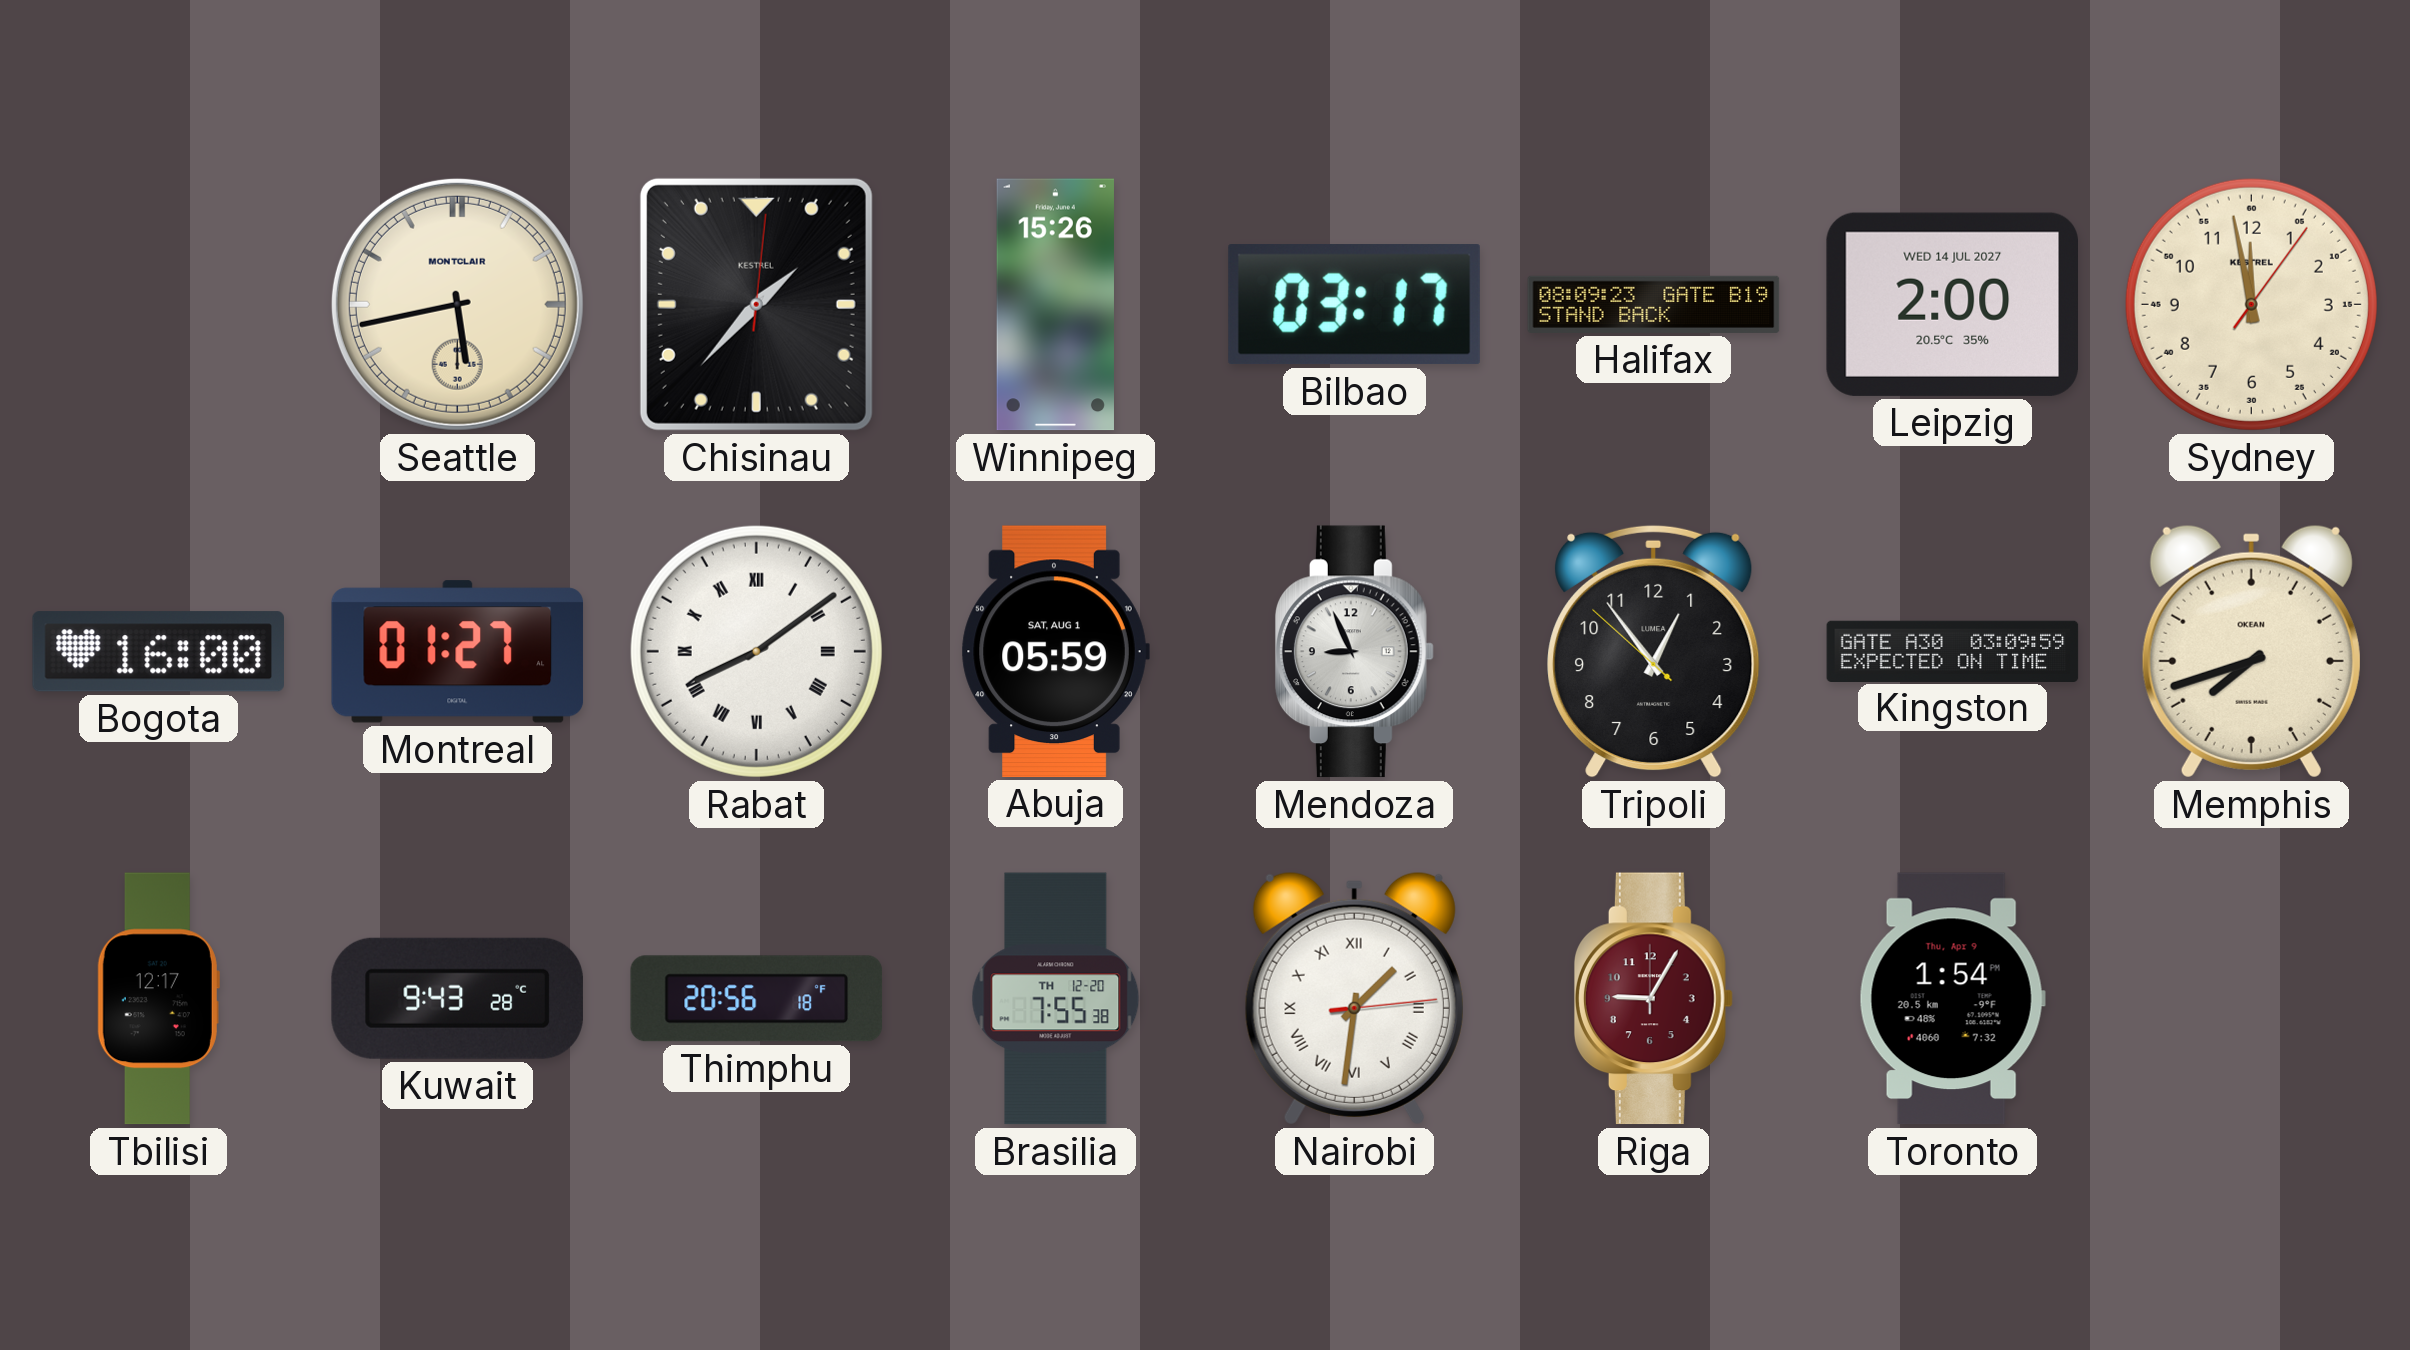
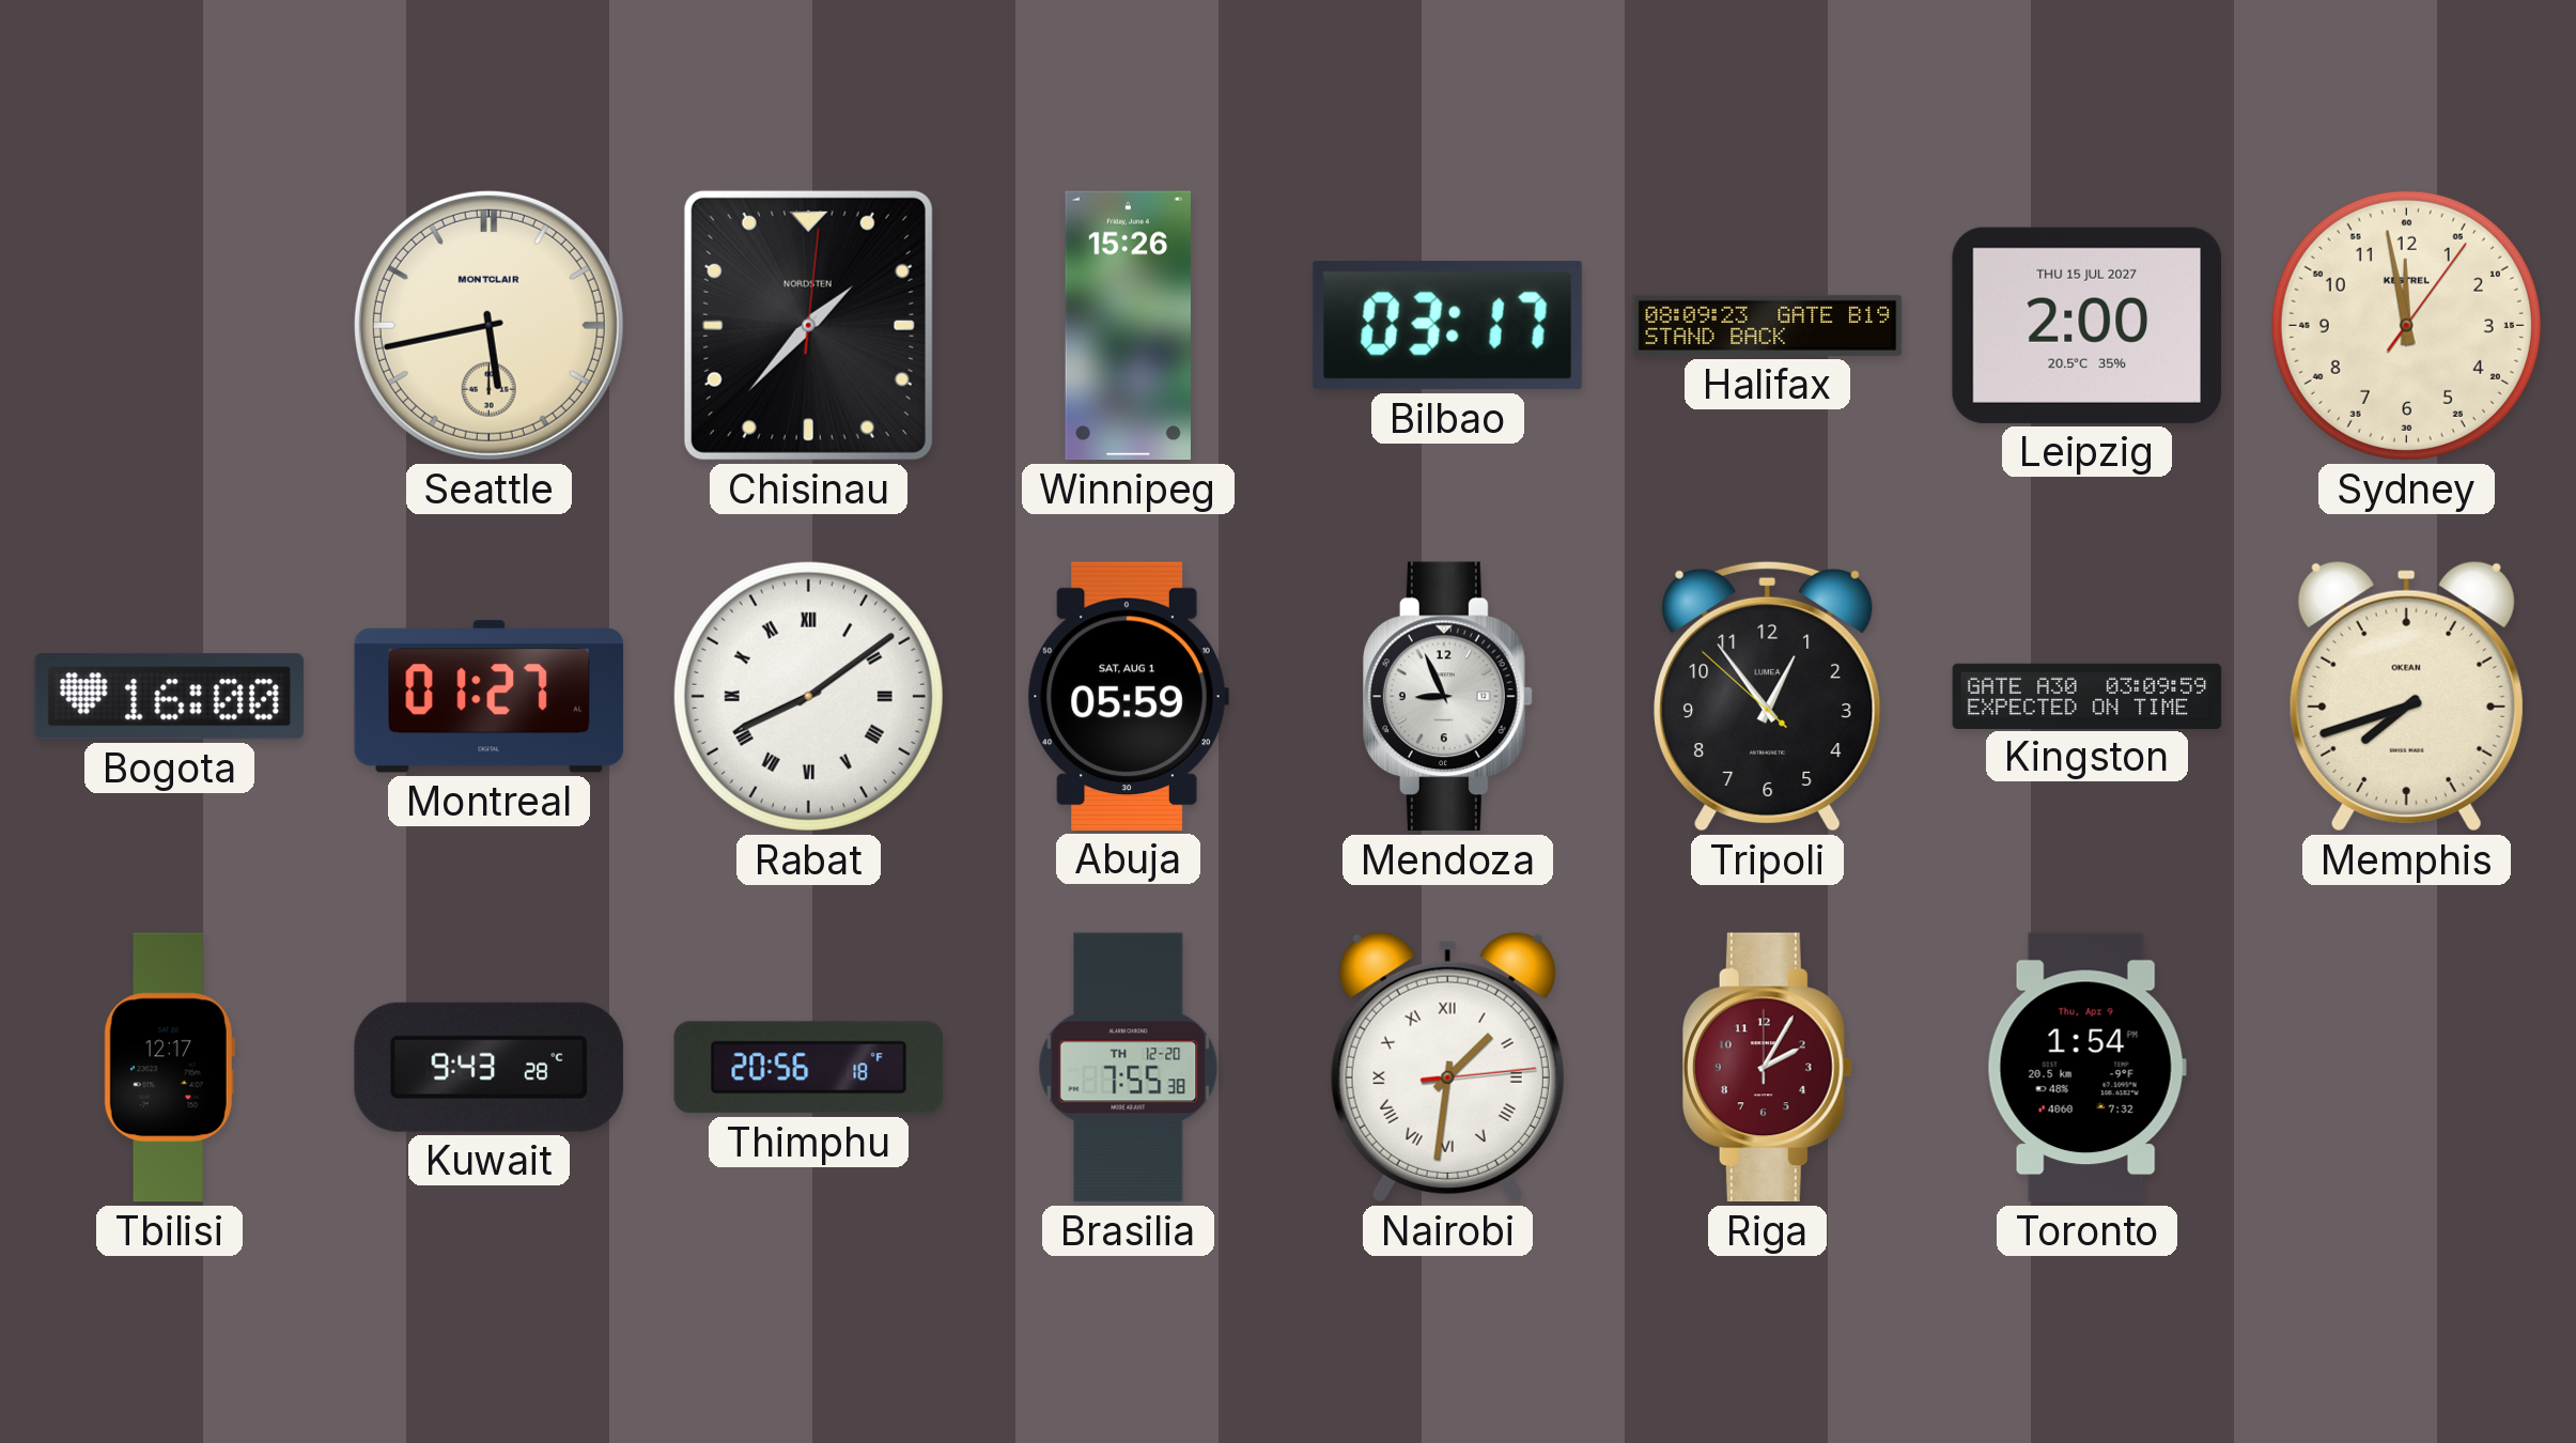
Chisinau brand: KESTREL -> NORDSTEN (808, 325)
Leipzig date: WED 14 JUL 2027 -> THU 15 JUL 2027 (2086, 325)
Riga: 9:05 -> 2:05 (1767, 1068)
